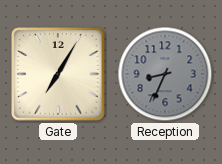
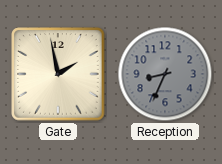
Gate: 7:05 -> 1:58 (58, 74)
